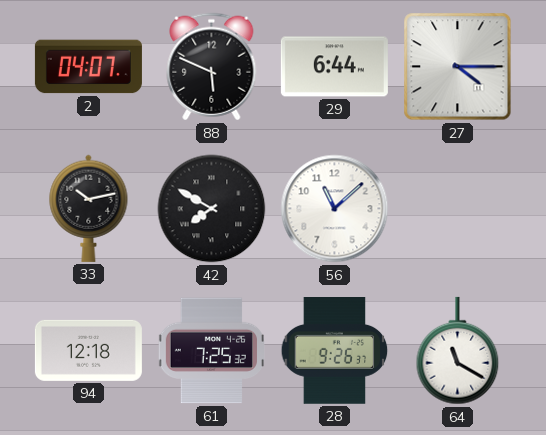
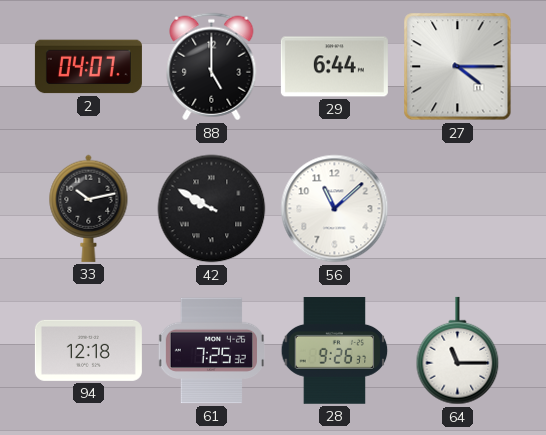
88: 5:49 -> 5:00 (212, 67)
42: 7:50 -> 9:50 (212, 209)
64: 11:20 -> 11:15 (458, 351)
